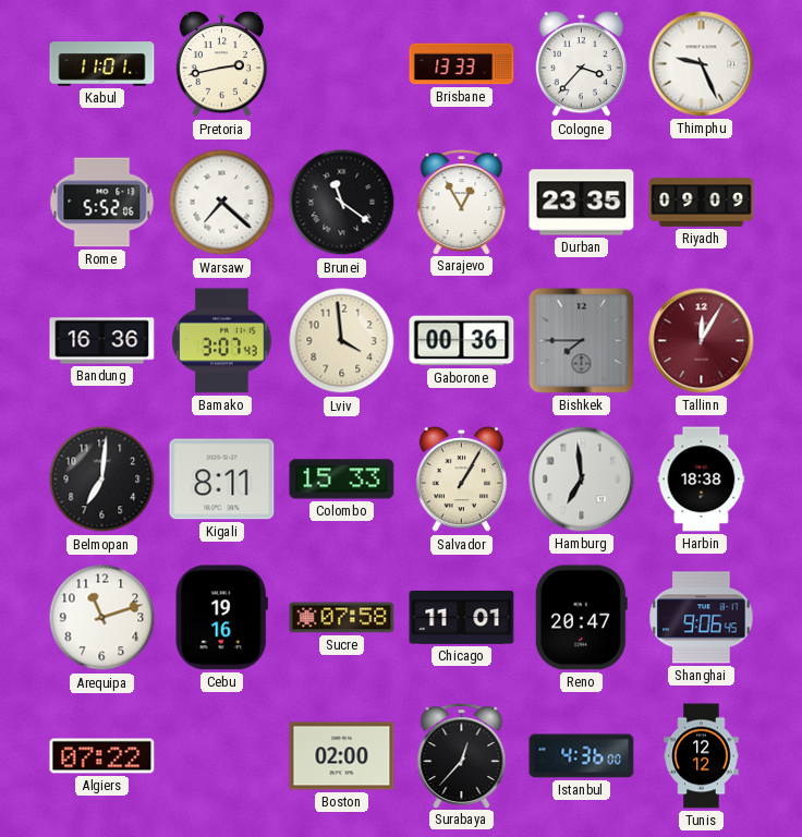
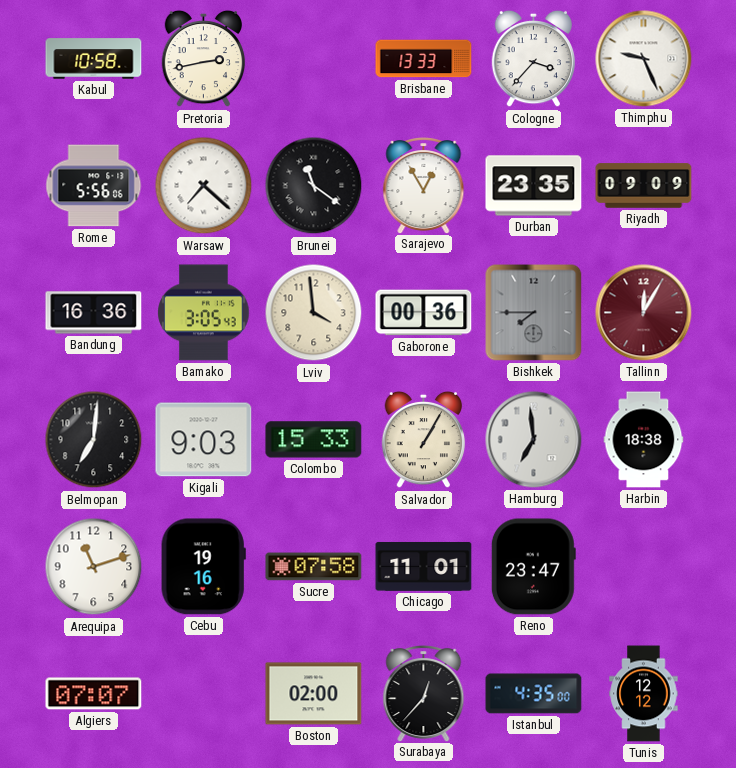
Kabul: 11:01 -> 10:58 (94, 59)
Rome: 5:52 -> 5:56 (94, 186)
Bamako: 3:07 -> 3:05 (204, 313)
Kigali: 8:11 -> 9:03 (204, 440)
Reno: 20:47 -> 23:47 (533, 567)
Shanghai: 9:06 -> none (702, 618)
Algiers: 07:22 -> 07:07 (94, 694)
Istanbul: 4:36 -> 4:35 (534, 694)
